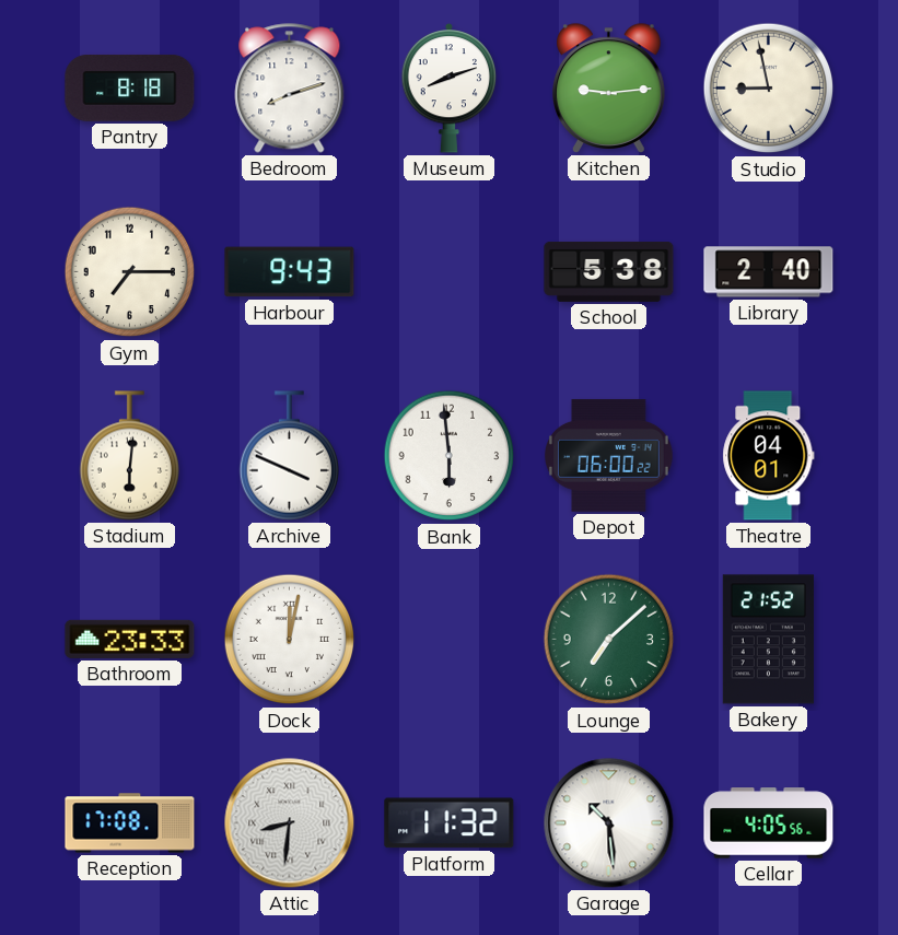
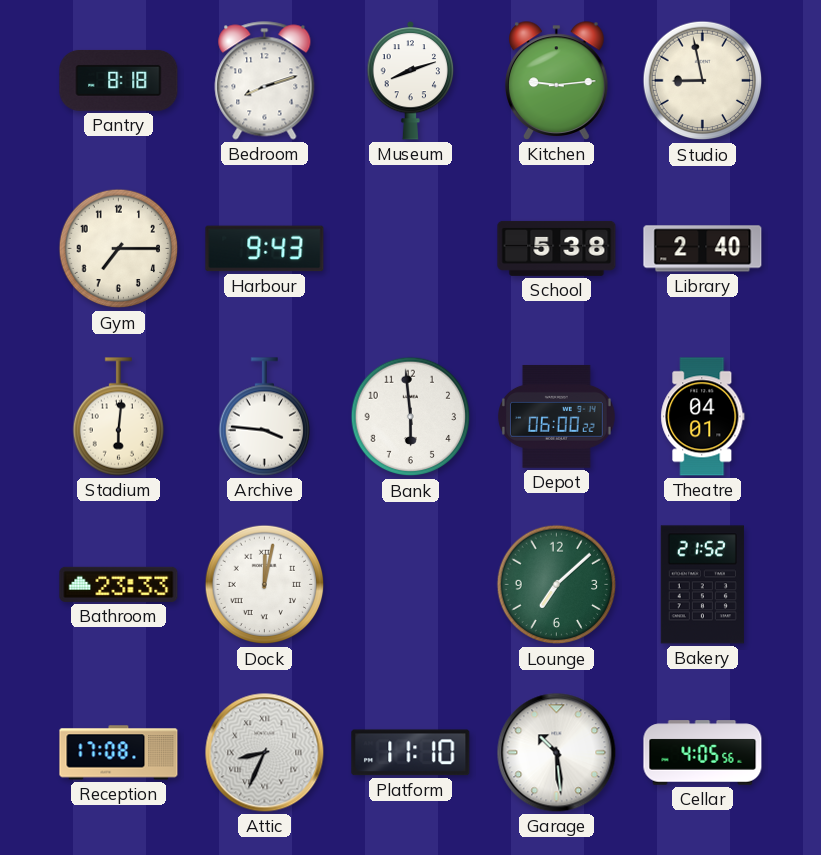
Archive: 3:49 -> 3:46 (264, 417)
Attic: 8:31 -> 8:34 (265, 753)
Platform: 11:32 -> 11:10 (411, 753)
